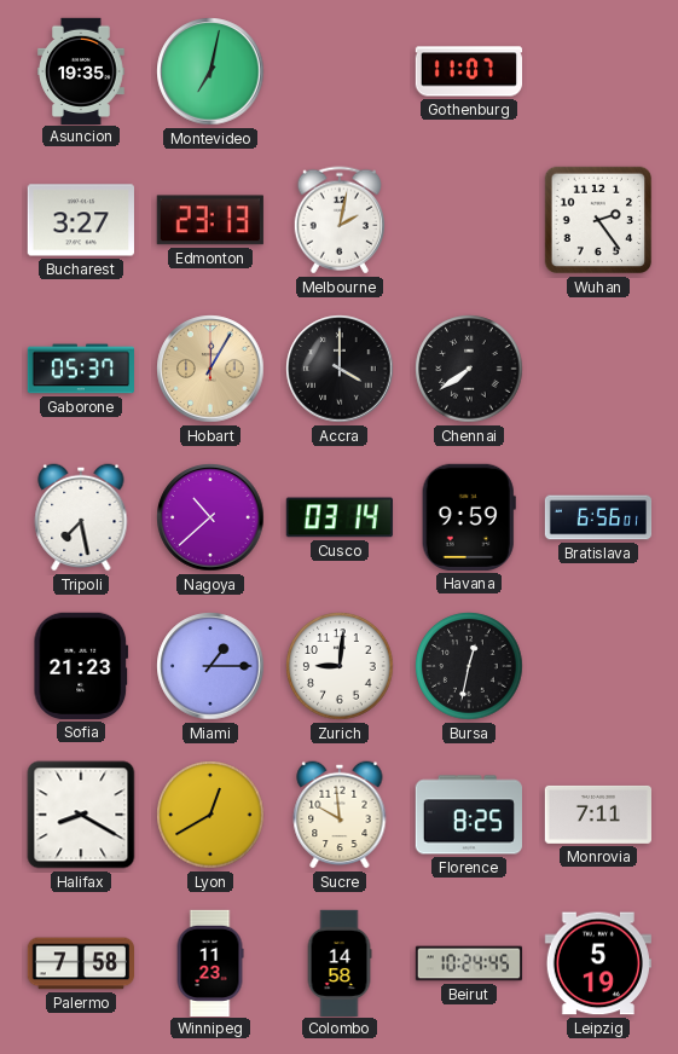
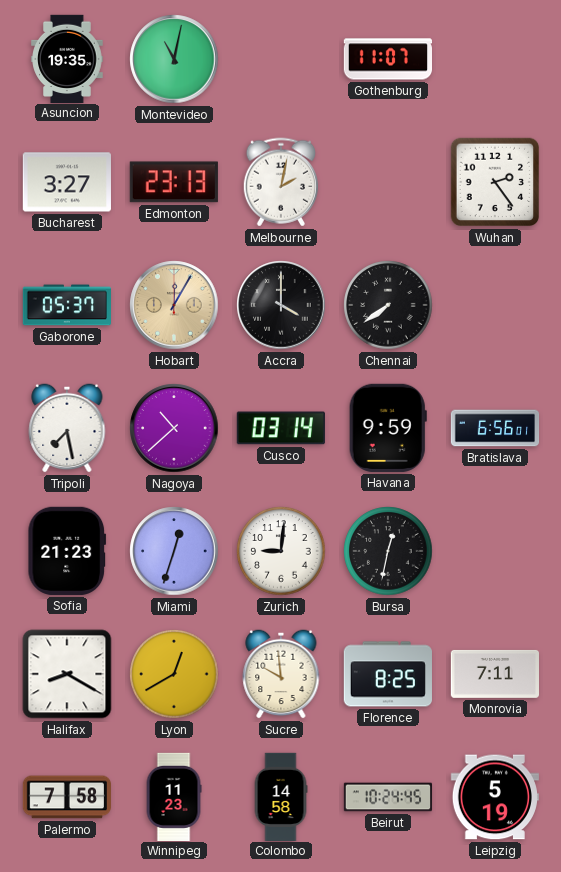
Montevideo: 7:02 -> 11:02 (174, 59)
Miami: 1:15 -> 12:33 (174, 551)
